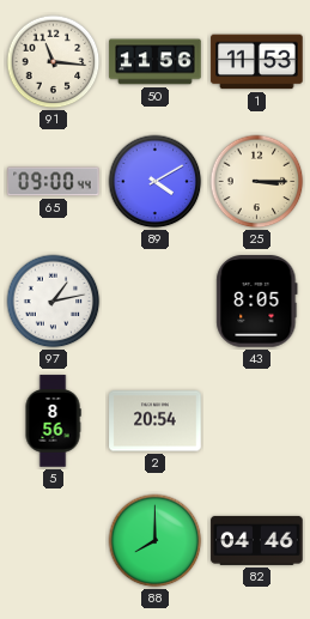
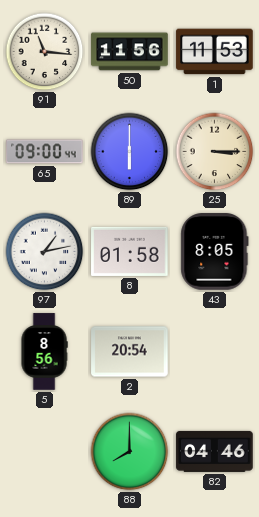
89: 4:10 -> 6:00 (130, 152)
8: none -> 01:58 (130, 251)
